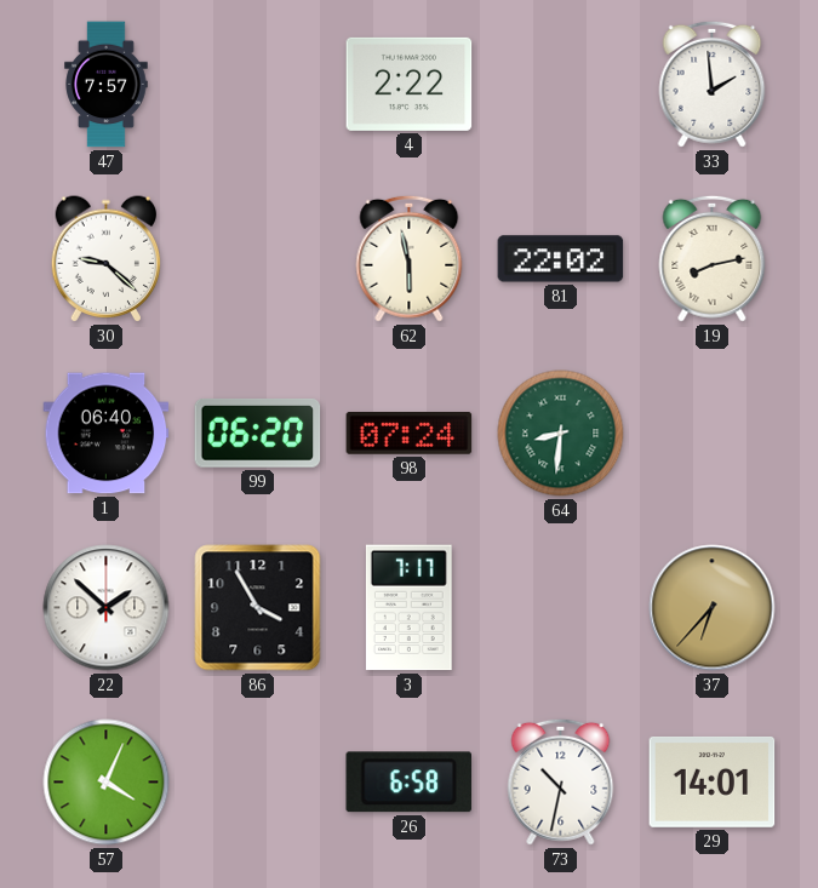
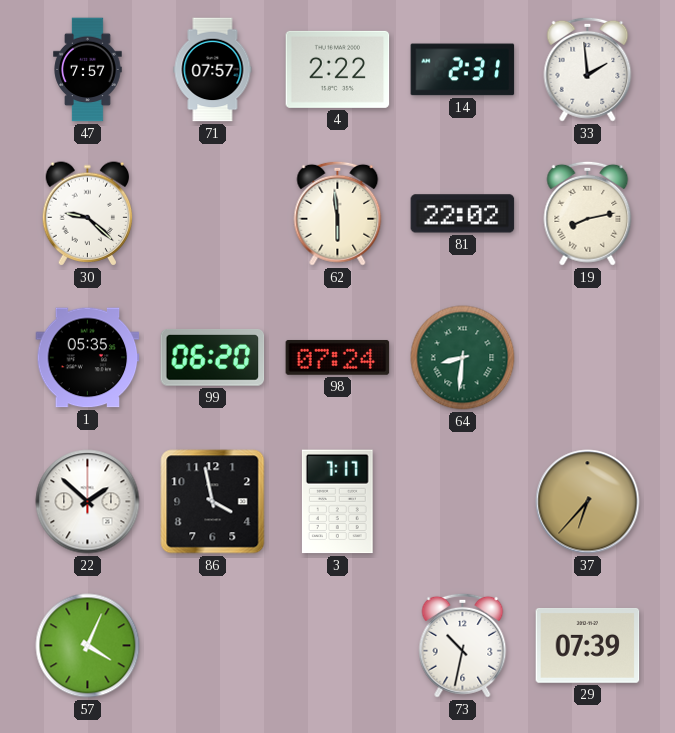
71: none -> 07:57 (213, 70)
14: none -> 2:31 (463, 70)
62: 5:58 -> 5:59 (338, 213)
1: 06:40 -> 05:35 (88, 358)
86: 3:55 -> 3:58 (213, 502)
26: 6:58 -> none (410, 783)
29: 14:01 -> 07:39 (588, 645)
